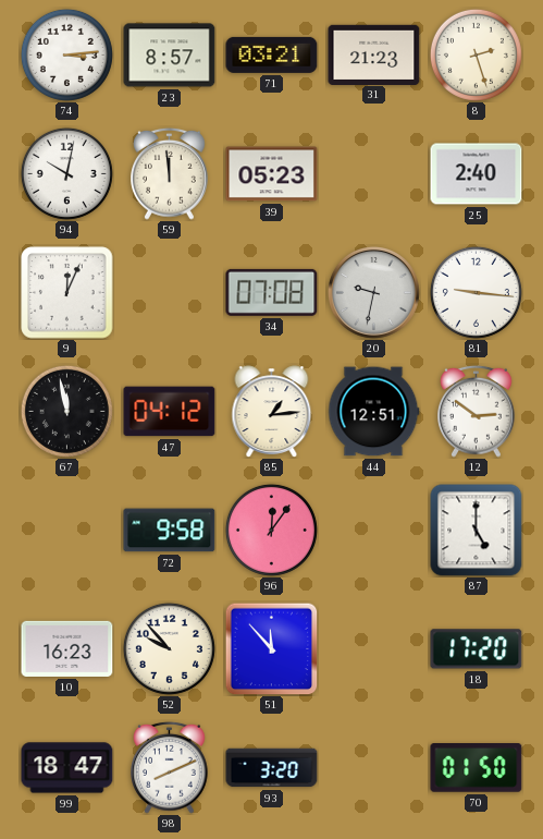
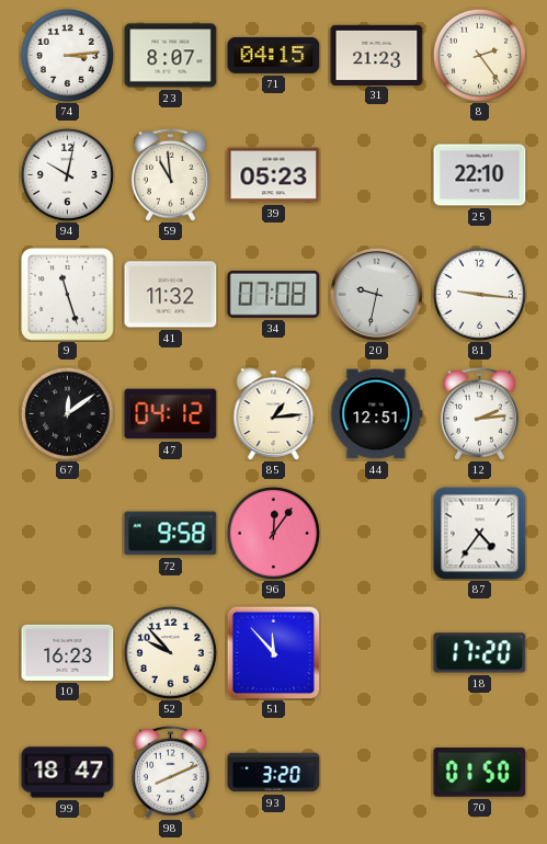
23: 8:57 -> 8:07 (171, 56)
71: 03:21 -> 04:15 (274, 55)
8: 2:27 -> 2:24 (479, 55)
59: 11:59 -> 10:59 (171, 174)
25: 2:40 -> 22:10 (480, 175)
9: 12:04 -> 11:27 (68, 295)
41: none -> 11:32 (171, 295)
67: 11:58 -> 12:09 (67, 413)
12: 2:51 -> 2:14 (480, 413)
87: 5:00 -> 4:36 (480, 534)
